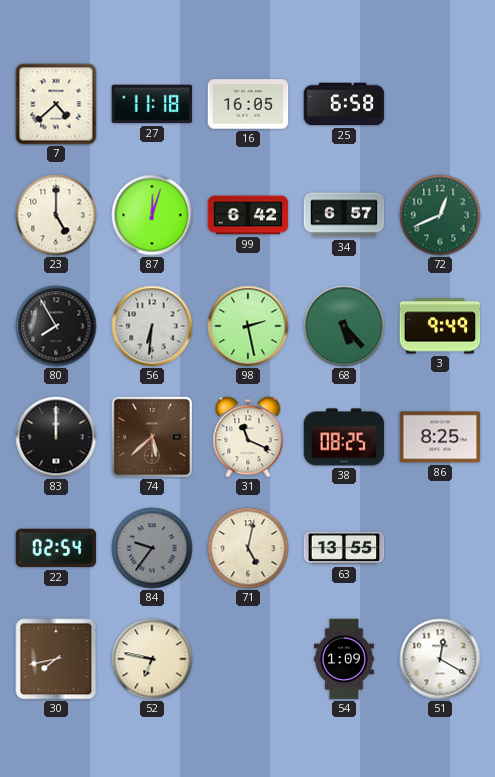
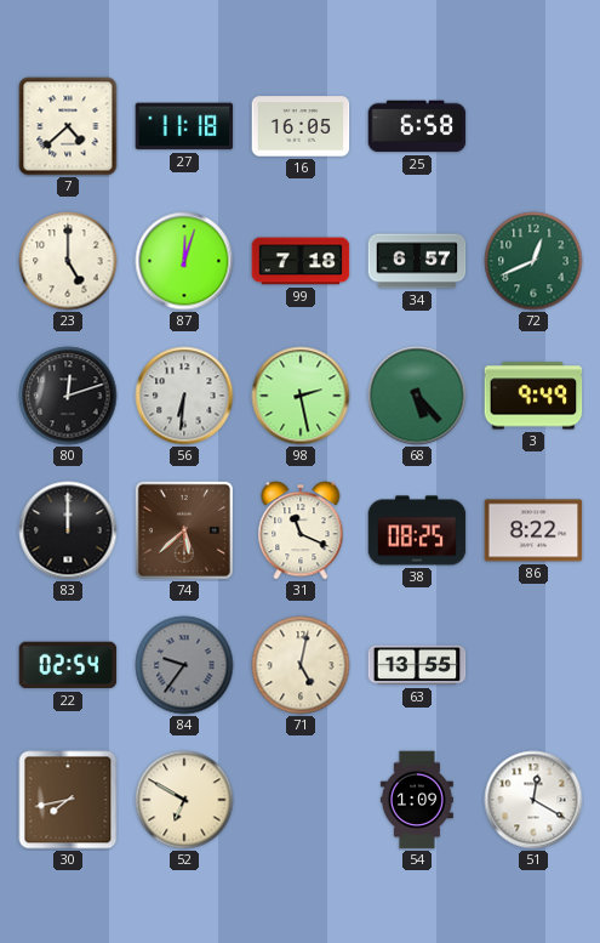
99: 6:42 -> 7:18 (301, 261)
80: 7:55 -> 12:12 (68, 396)
86: 8:25 -> 8:22 (533, 530)
52: 6:47 -> 6:50 (184, 800)
